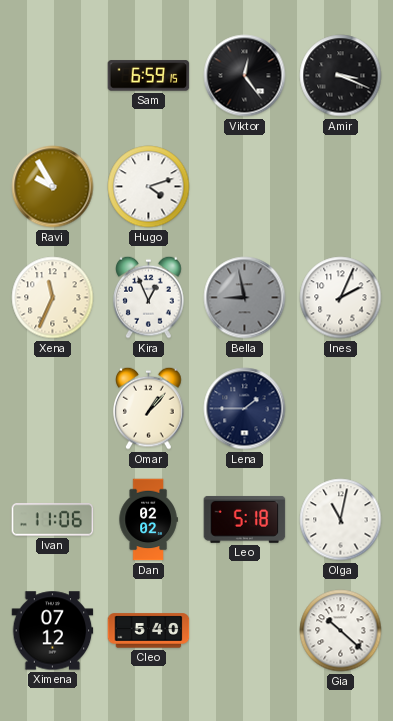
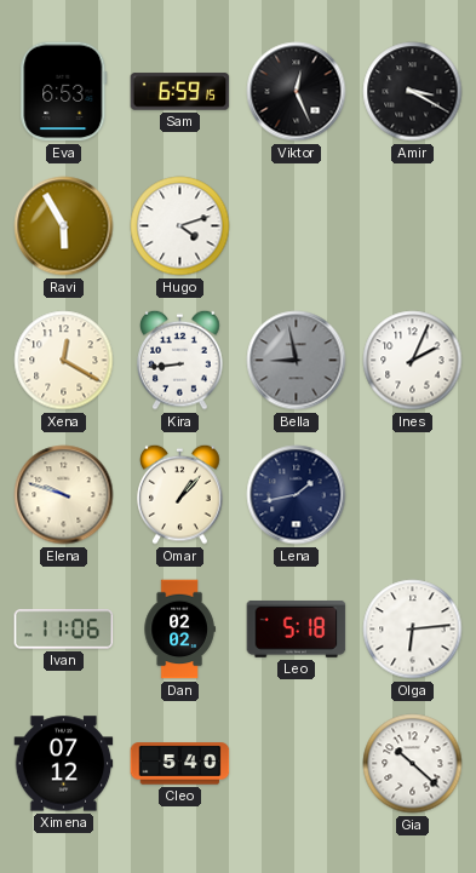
Eva: none -> 6:53 (64, 92)
Viktor: 12:24 -> 12:26 (297, 92)
Amir: 3:19 -> 3:20 (413, 92)
Ravi: 9:55 -> 5:55 (64, 226)
Xena: 11:34 -> 12:20 (64, 361)
Kira: 12:56 -> 8:44 (180, 360)
Elena: none -> 9:48 (64, 495)
Lena: 1:45 -> 1:43 (297, 495)
Olga: 11:02 -> 6:14 (413, 630)
